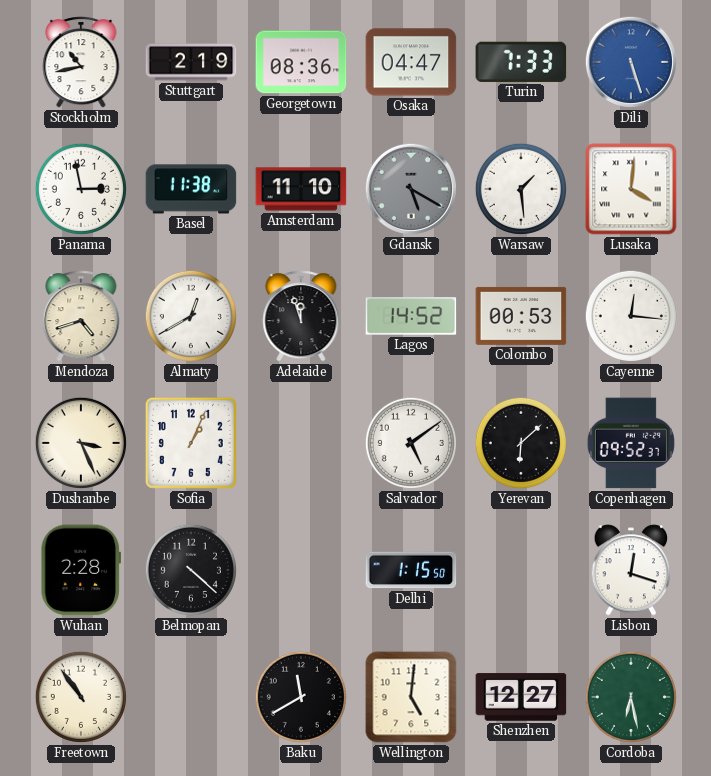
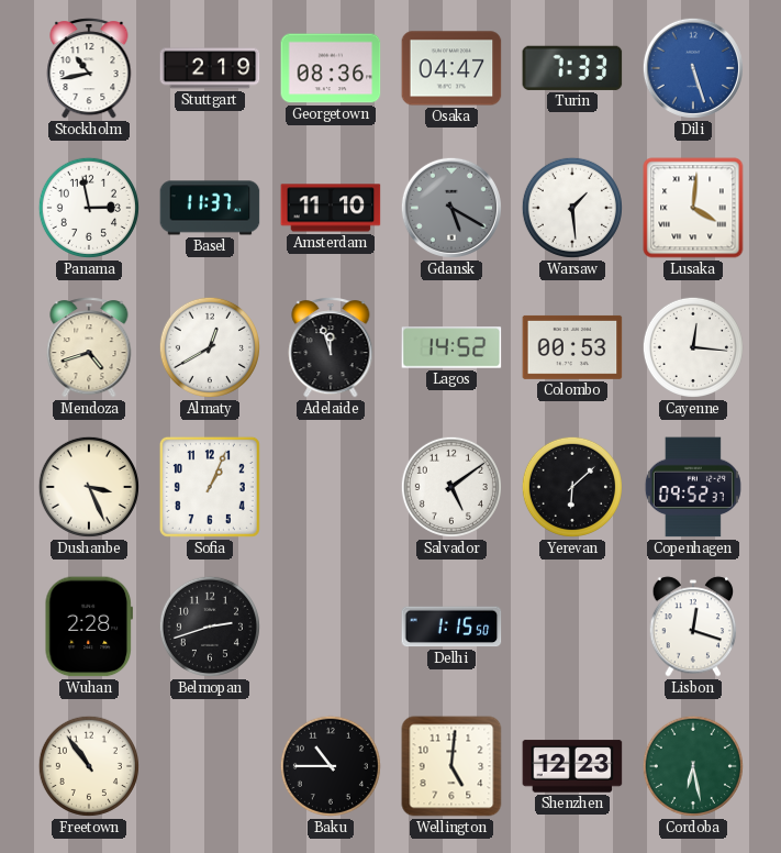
Basel: 11:38 -> 11:37 (210, 208)
Belmopan: 4:22 -> 2:42 (210, 627)
Baku: 11:40 -> 10:45 (331, 766)
Shenzhen: 12:27 -> 12:23 (572, 766)
